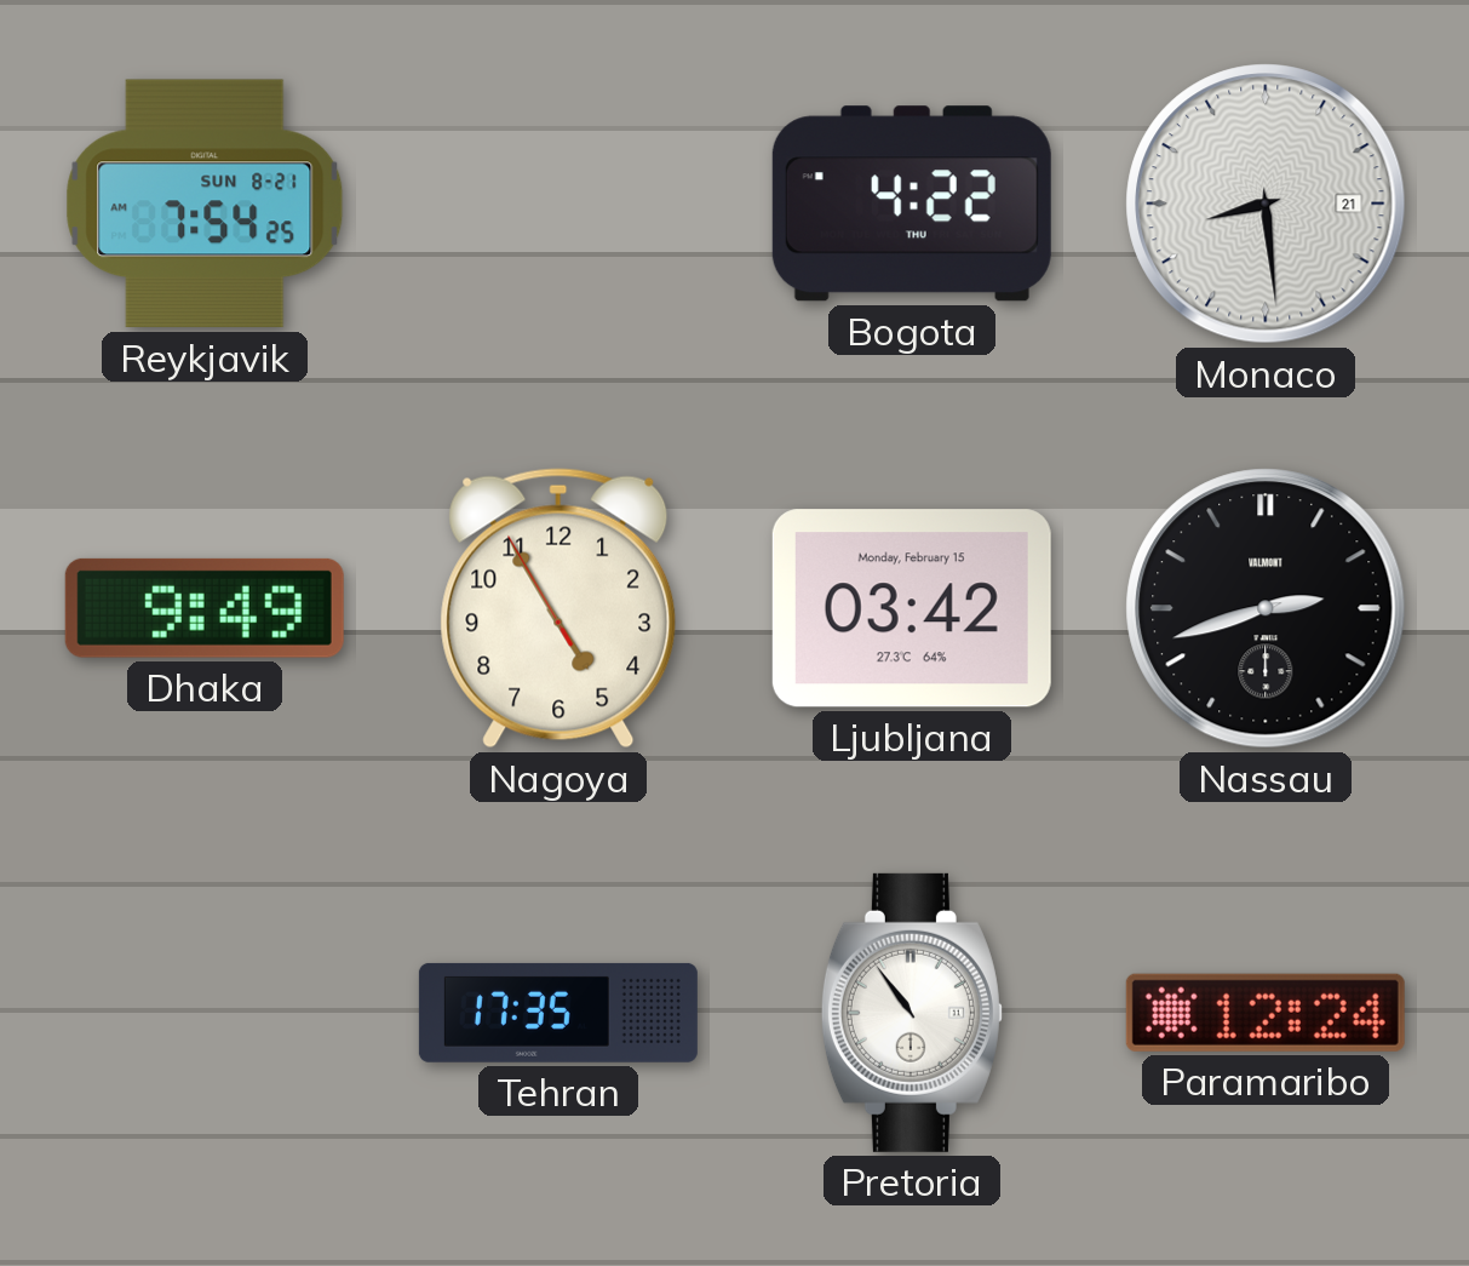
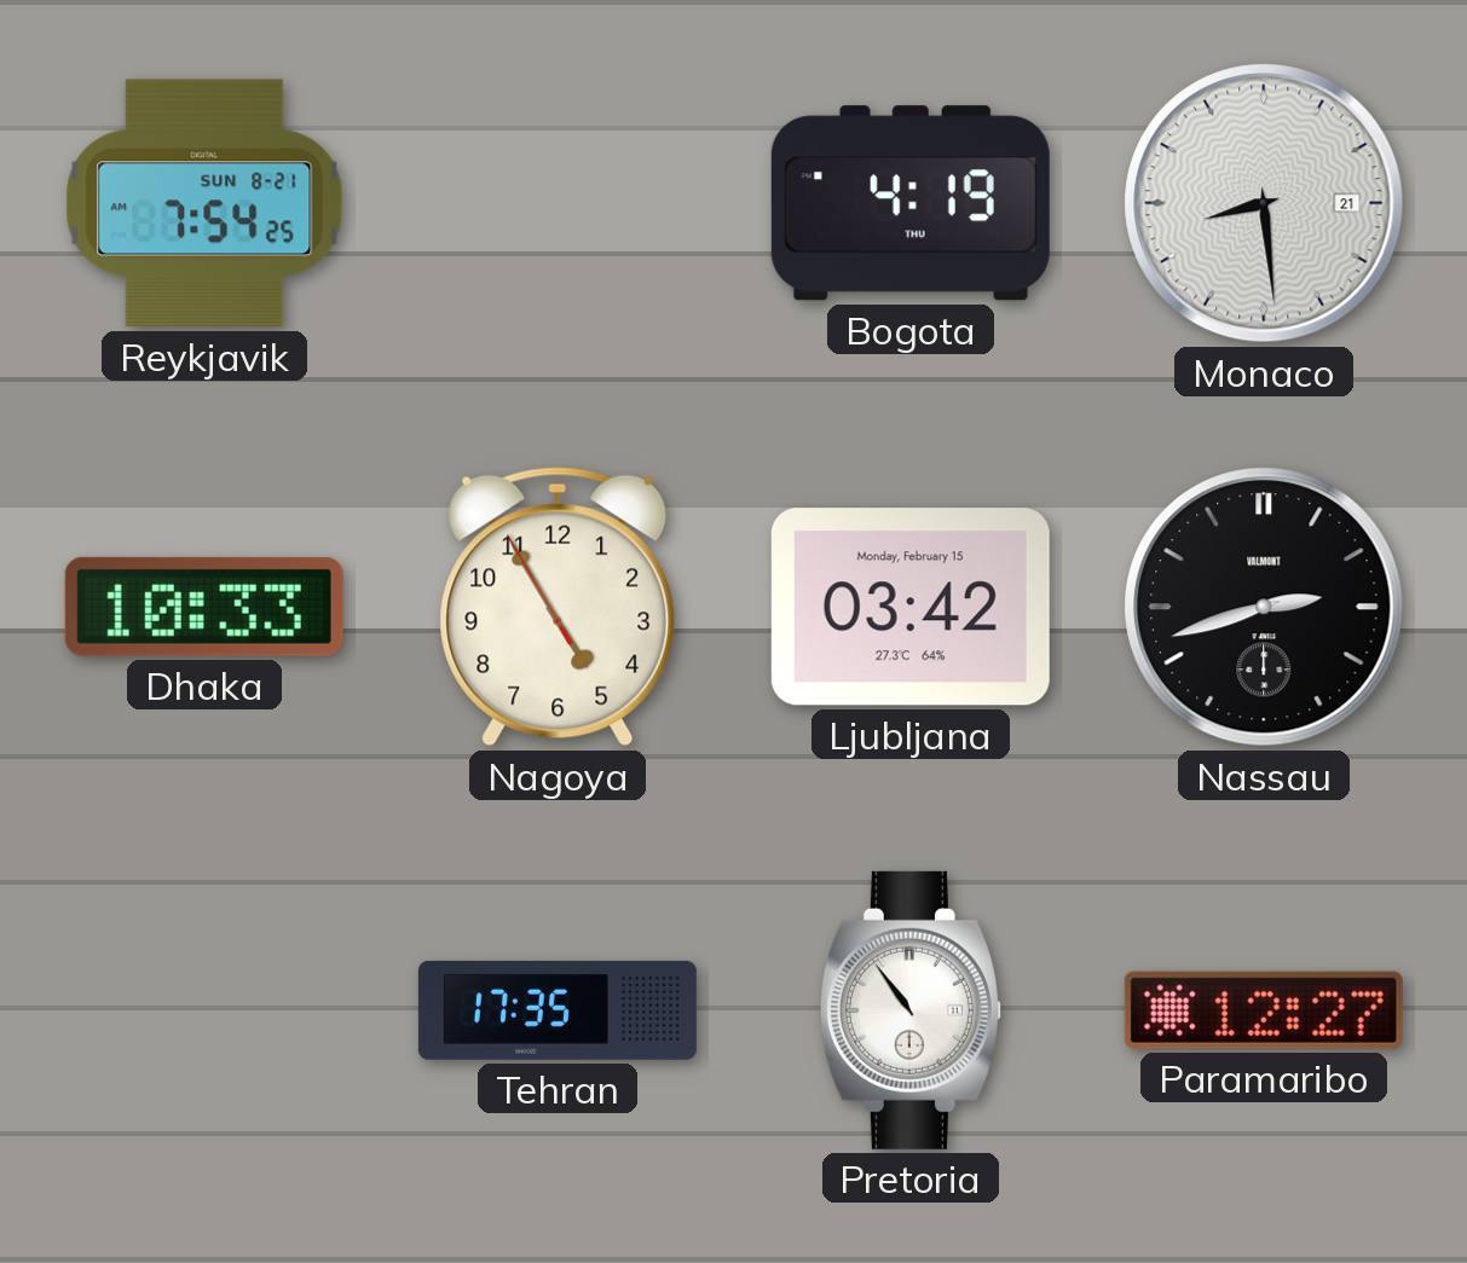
Bogota: 4:22 -> 4:19 (911, 203)
Dhaka: 9:49 -> 10:33 (204, 607)
Paramaribo: 12:24 -> 12:27 (1264, 1010)
